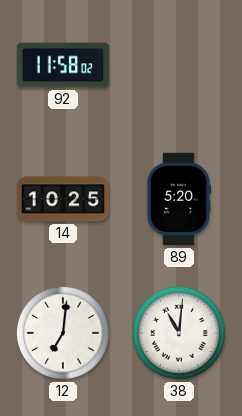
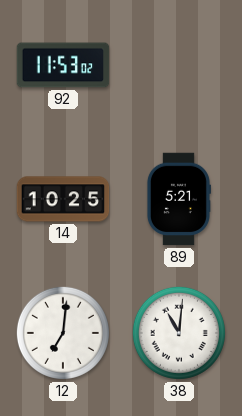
92: 11:58 -> 11:53 (63, 65)
89: 5:20 -> 5:21 (178, 199)
